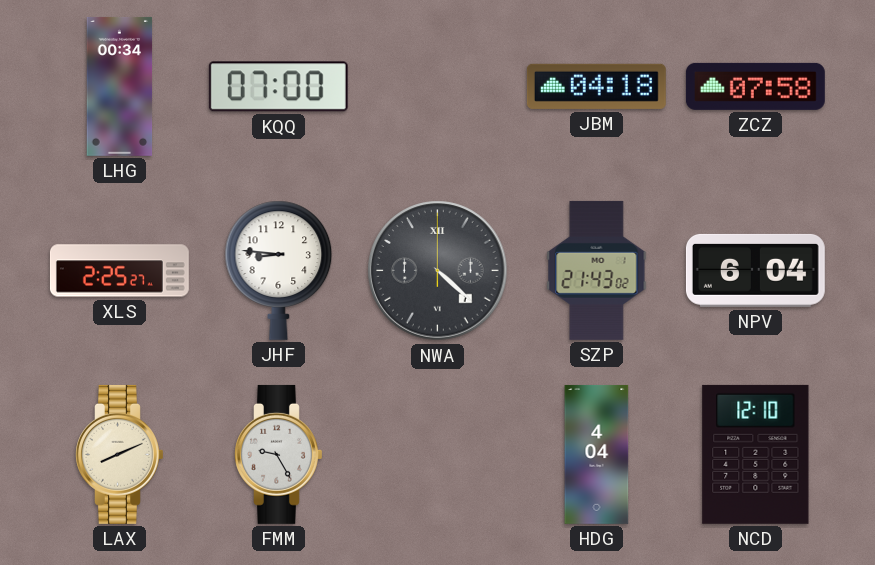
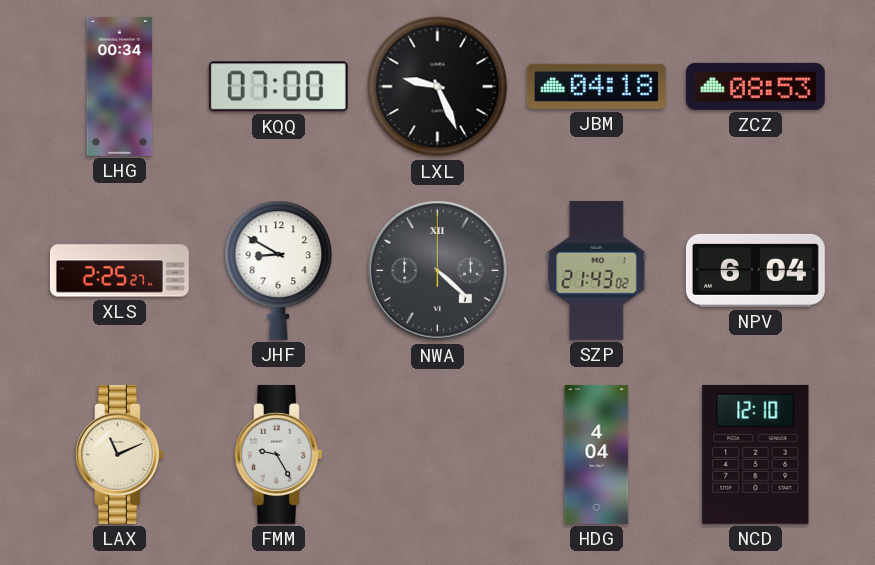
LXL: none -> 9:26 (438, 87)
ZCZ: 07:58 -> 08:53 (755, 86)
JHF: 8:46 -> 8:50 (279, 270)
LAX: 8:11 -> 11:11 (120, 454)
